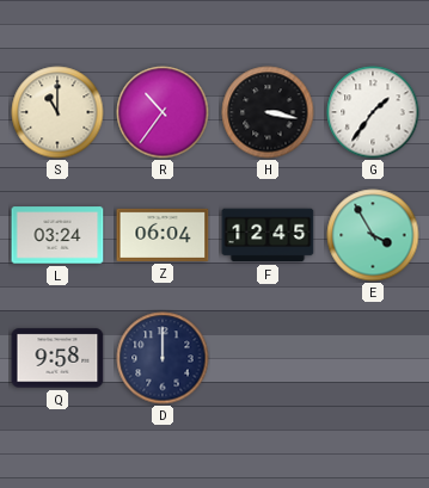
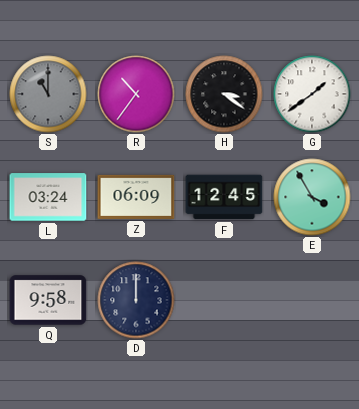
S dial: cream -> grey (48, 94)
H: 3:17 -> 3:21 (224, 94)
G: 1:36 -> 1:39 (312, 94)
Z: 06:04 -> 06:09 (136, 197)
